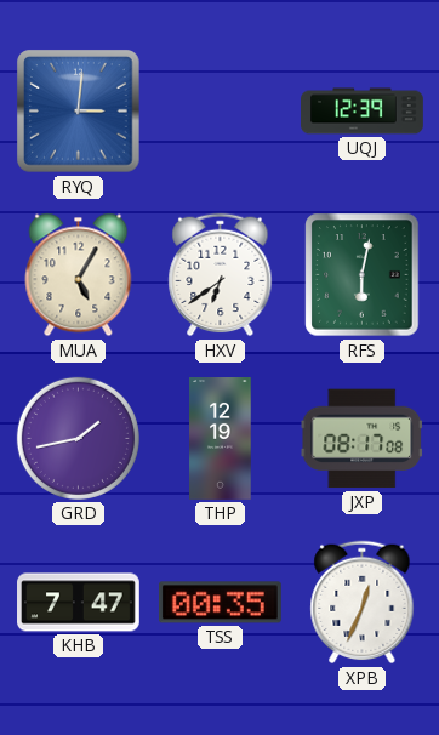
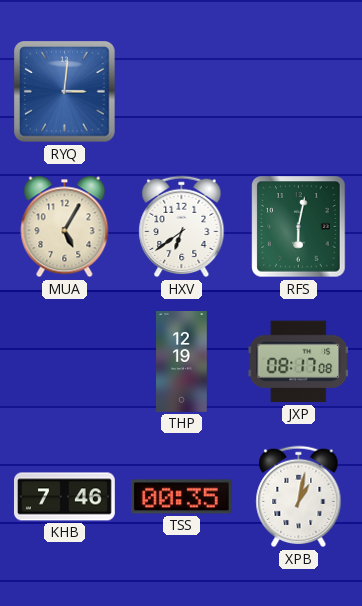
UQJ: 12:39 -> none (363, 112)
GRD: 1:43 -> none (78, 438)
KHB: 7:47 -> 7:46 (65, 497)
XPB: 12:34 -> 1:02 (299, 497)
